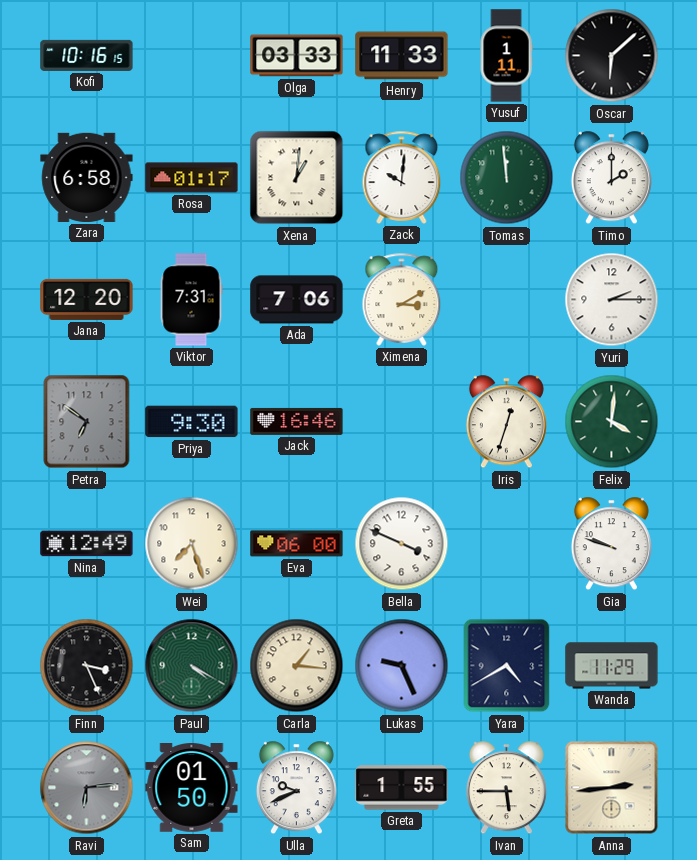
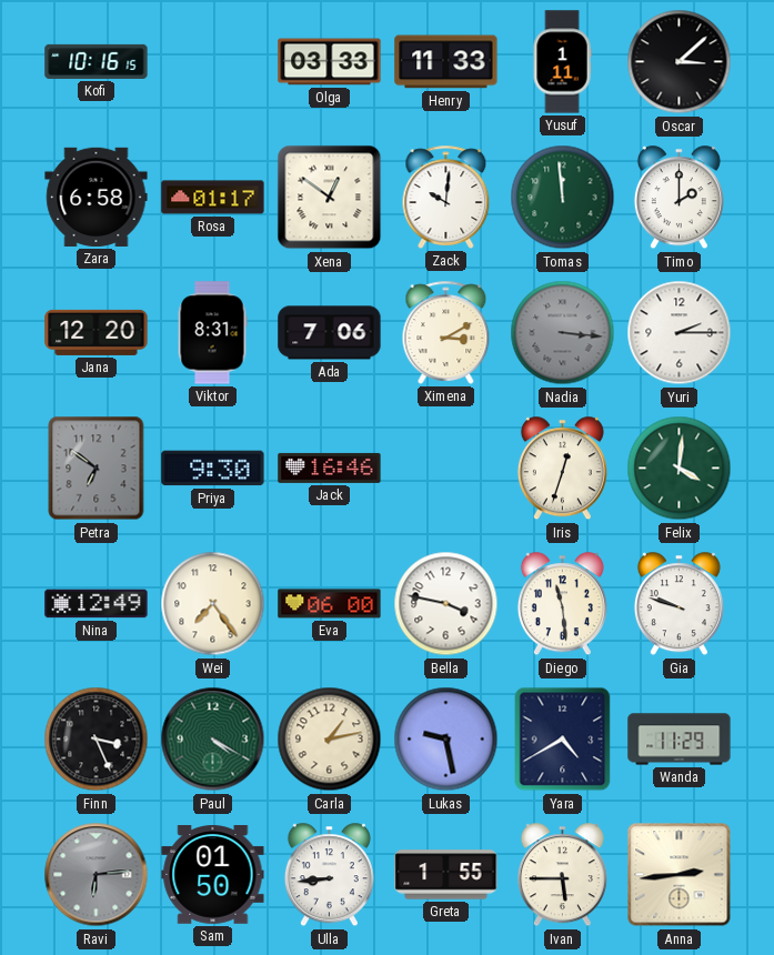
Oscar: 6:08 -> 3:08 (680, 62)
Xena: 1:01 -> 12:51 (330, 198)
Viktor: 7:31 -> 8:31 (212, 333)
Nadia: none -> 3:16 (563, 333)
Wei: 7:27 -> 7:24 (213, 604)
Bella: 3:49 -> 3:47 (446, 604)
Diego: none -> 11:29 (562, 604)
Carla: 1:16 -> 1:13 (330, 740)
Lukas: 9:26 -> 9:28 (446, 740)
Ulla: 9:41 -> 8:44 (329, 875)
